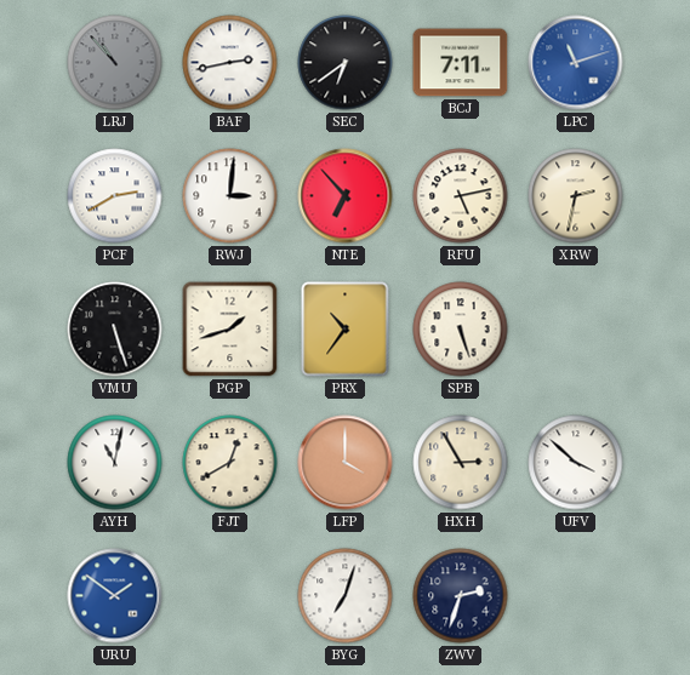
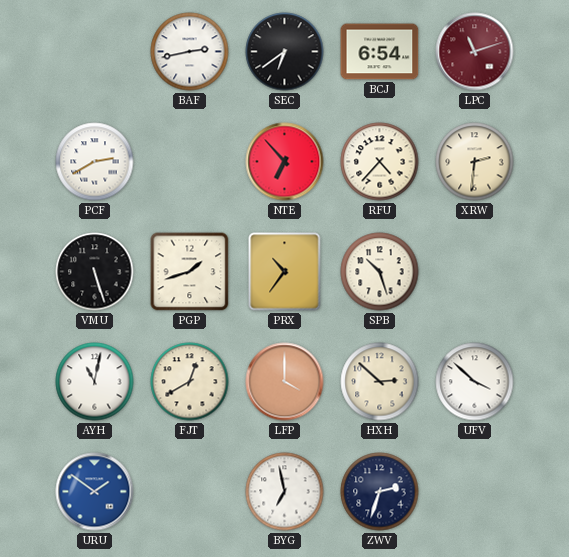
LRJ: 10:53 -> none (115, 63)
BCJ: 7:11 -> 6:54 (380, 52)
LPC dial: blue -> burgundy (475, 52)
RWJ: 3:01 -> none (230, 196)
RFU: 5:13 -> 4:37 (380, 162)
XRW: 2:32 -> 2:31 (475, 162)
SPB: 5:27 -> 10:27 (380, 272)
HXH: 2:55 -> 2:52 (380, 382)
BYG: 7:03 -> 6:58 (285, 492)
